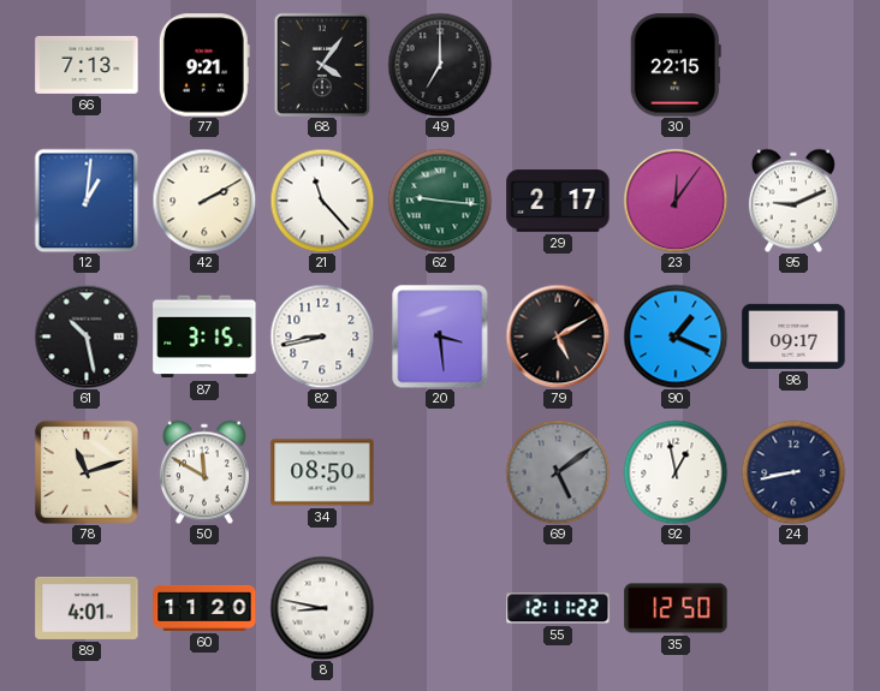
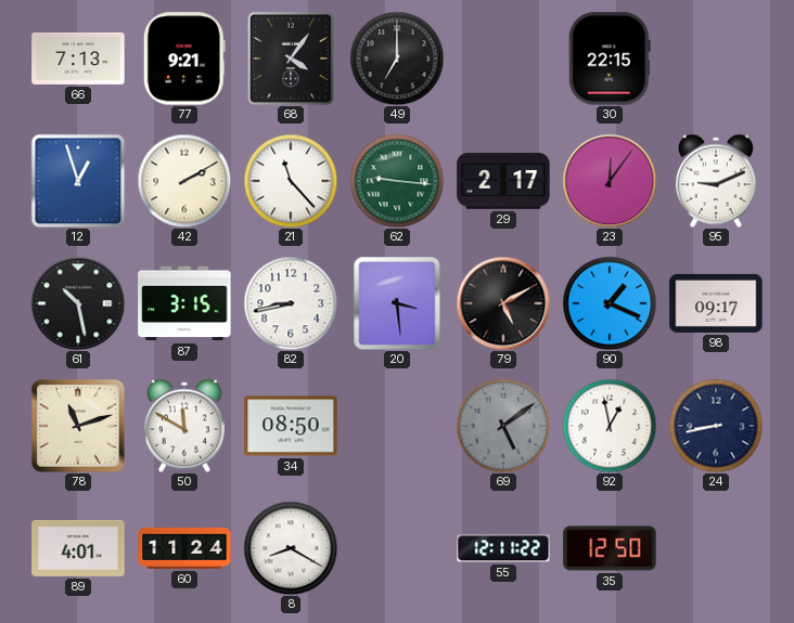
12: 1:01 -> 12:57 (78, 181)
60: 11:20 -> 11:24 (184, 548)
8: 8:47 -> 8:20 (291, 548)
